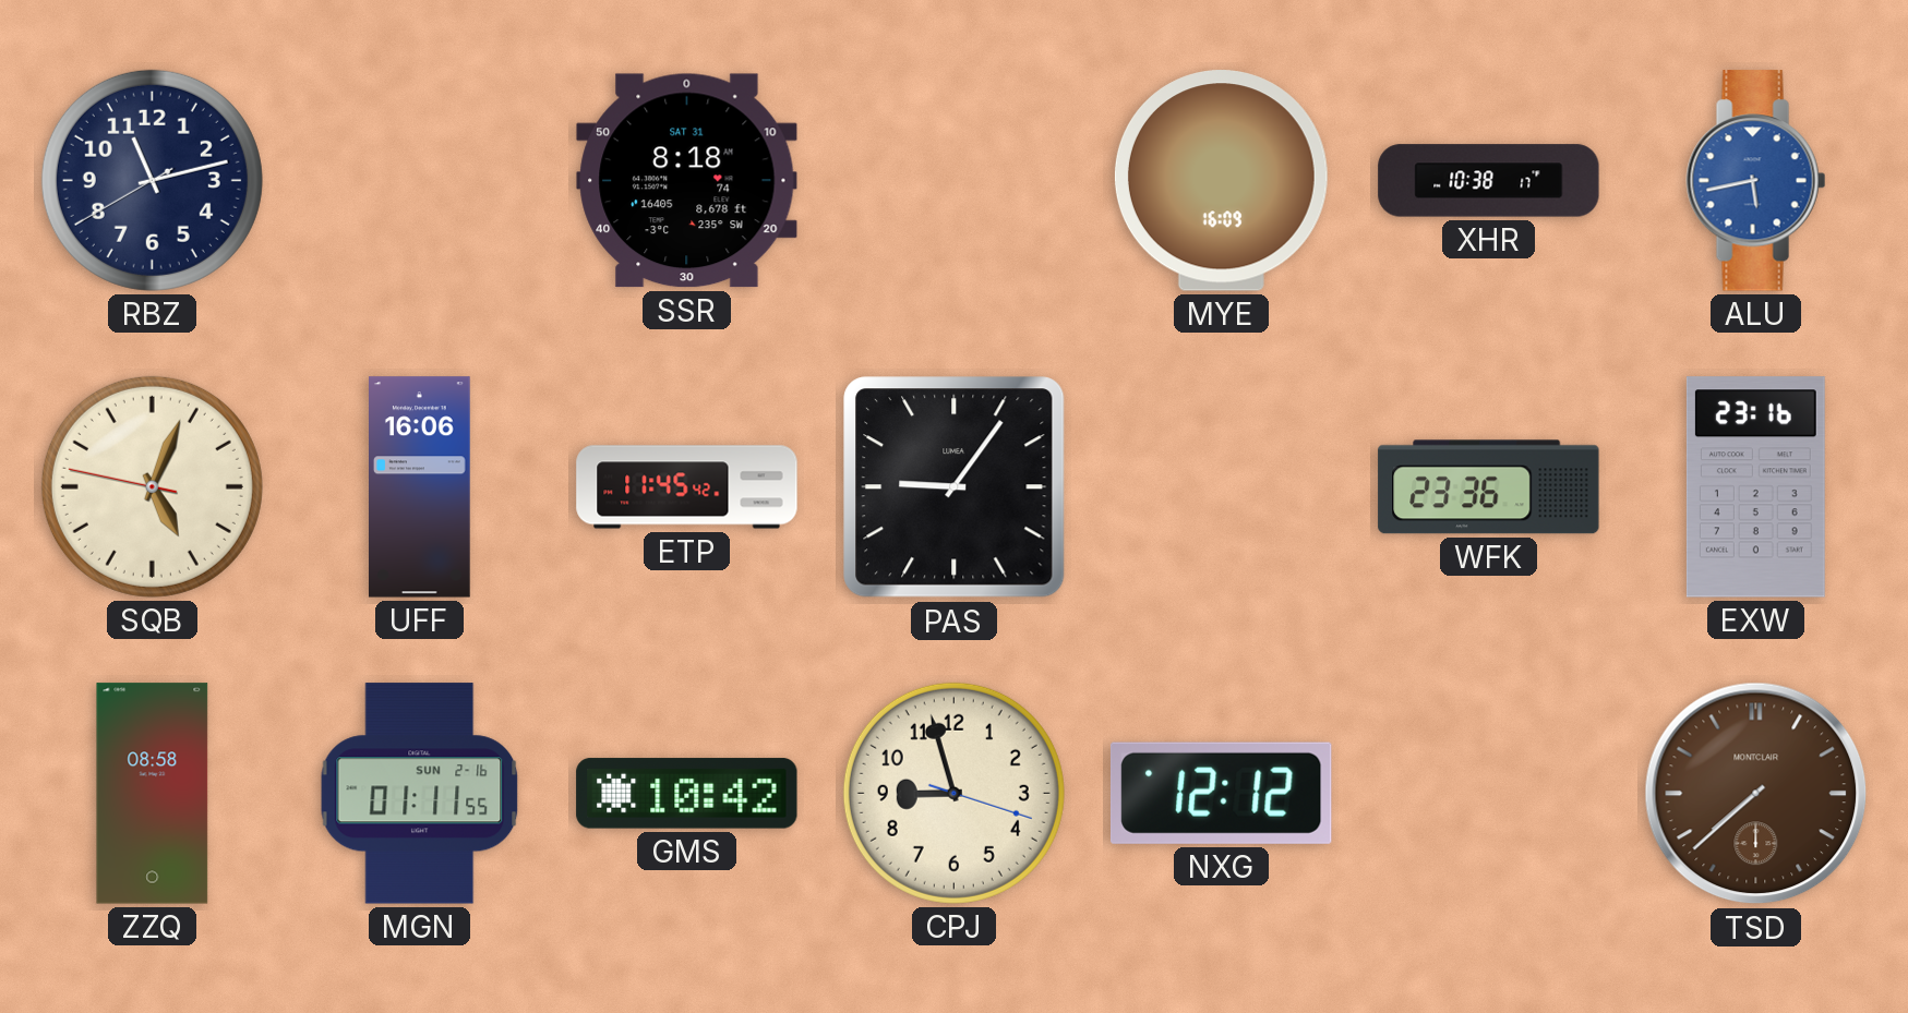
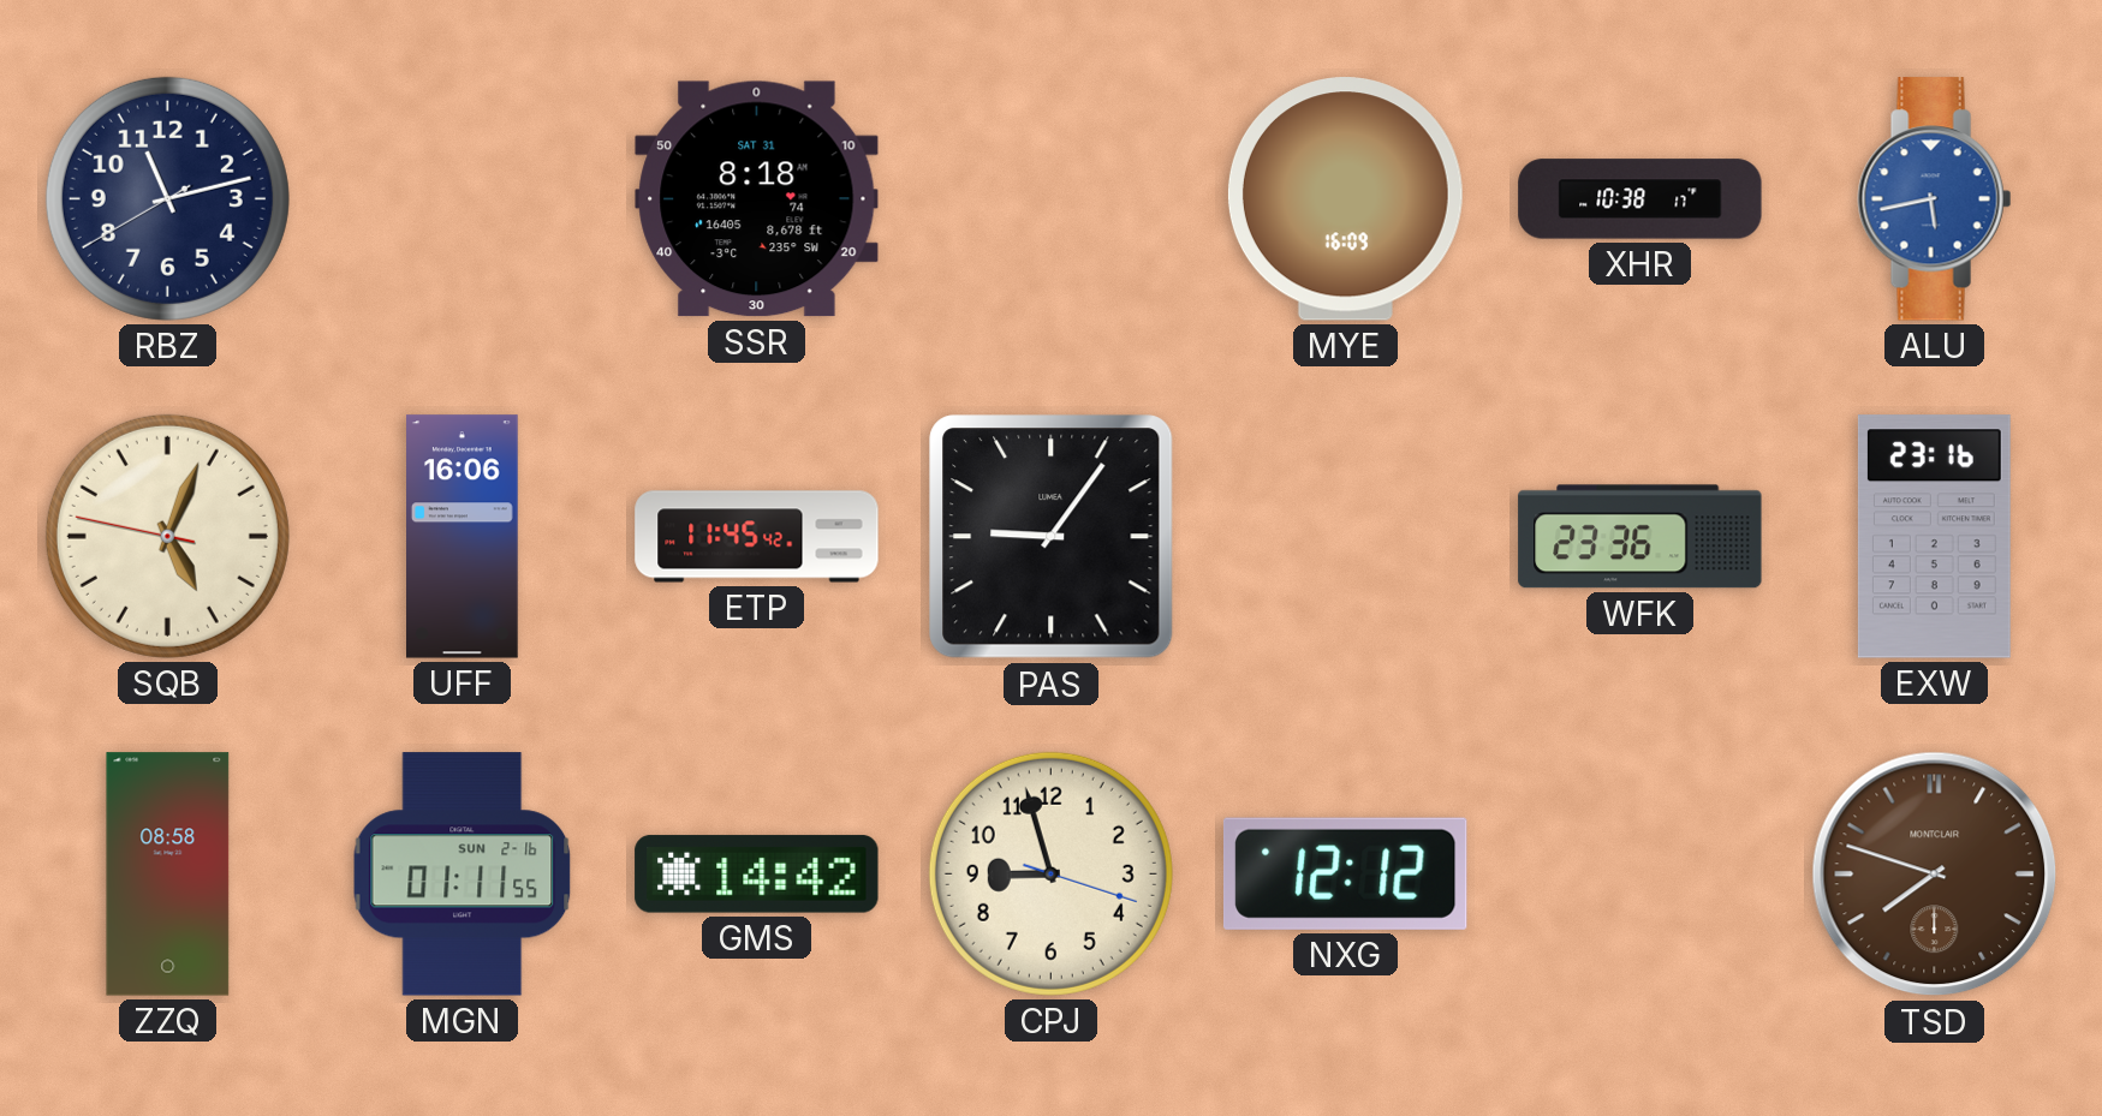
GMS: 10:42 -> 14:42 (757, 875)
TSD: 7:38 -> 7:48 (1935, 875)
